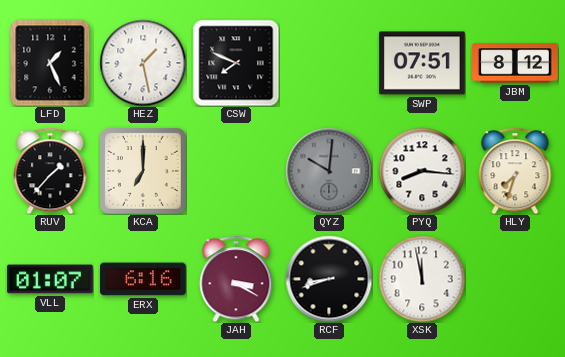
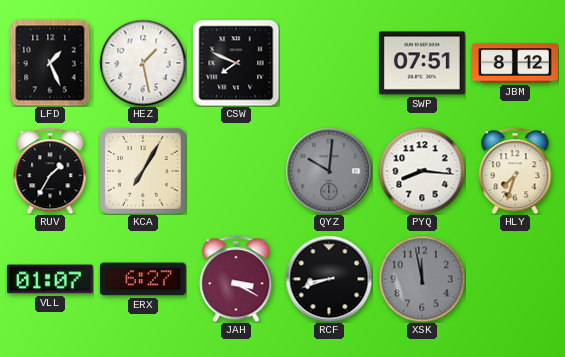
RUV: 1:37 -> 1:35 (50, 171)
KCA: 7:00 -> 7:05 (143, 171)
ERX: 6:16 -> 6:27 (144, 279)
XSK dial: white -> grey (422, 279)
